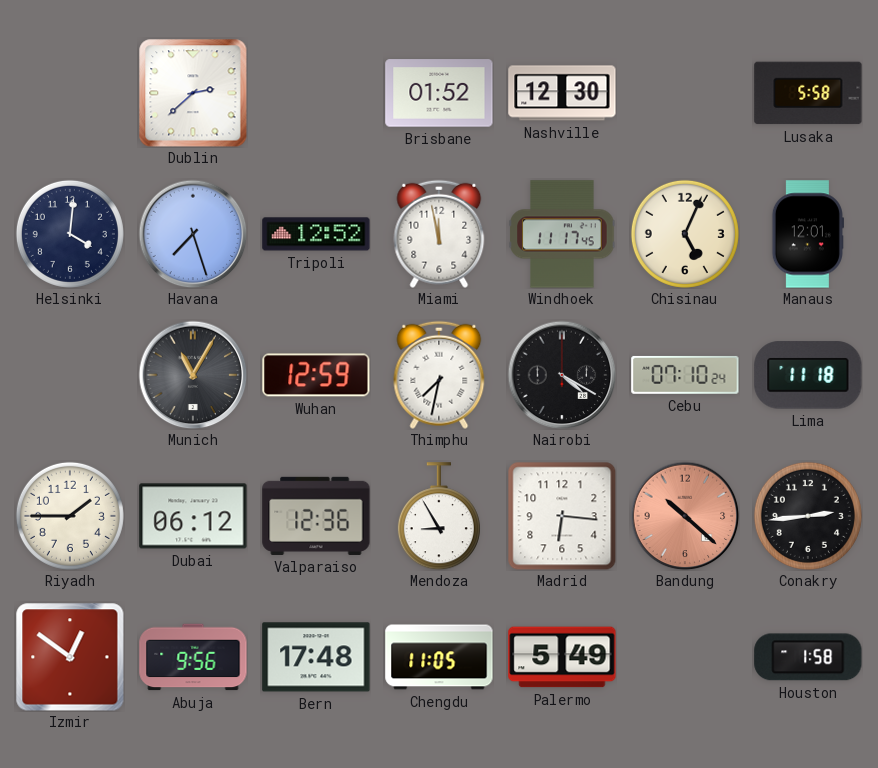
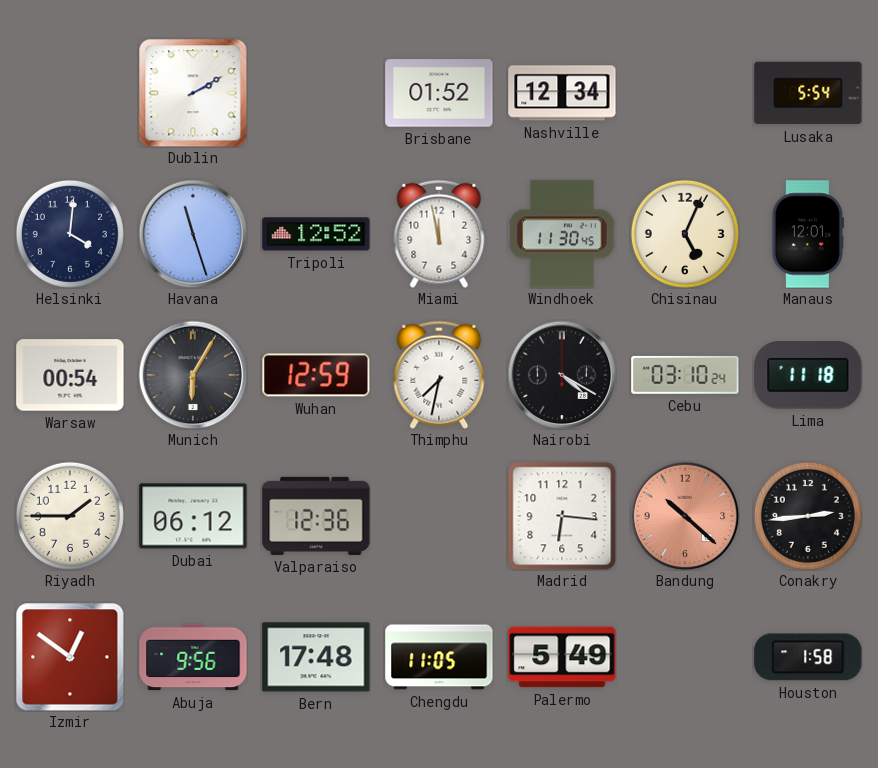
Dublin: 2:38 -> 2:10 (193, 93)
Nashville: 12:30 -> 12:34 (562, 93)
Lusaka: 5:58 -> 5:54 (808, 93)
Havana: 7:27 -> 11:27 (193, 234)
Windhoek: 11:17 -> 11:30 (562, 234)
Warsaw: none -> 00:54 (70, 375)
Munich: 11:05 -> 6:05 (193, 375)
Cebu: 07:10 -> 03:10 (685, 375)
Mendoza: 8:55 -> none (439, 516)
